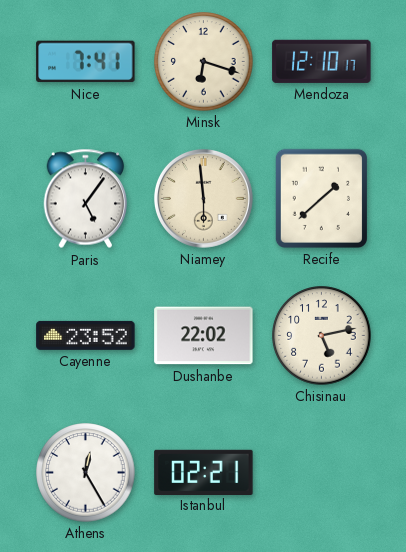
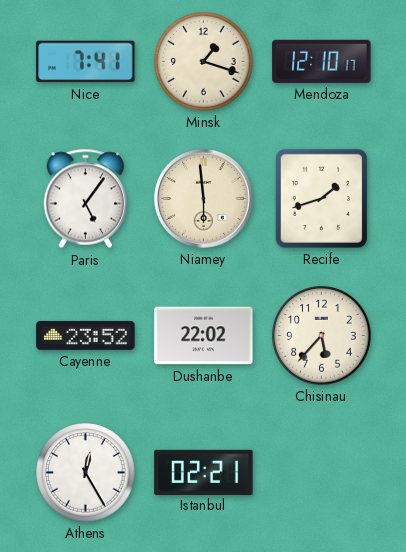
Minsk: 6:18 -> 1:18 (204, 62)
Recife: 1:38 -> 1:42 (321, 198)
Chisinau: 5:13 -> 5:37 (322, 336)
